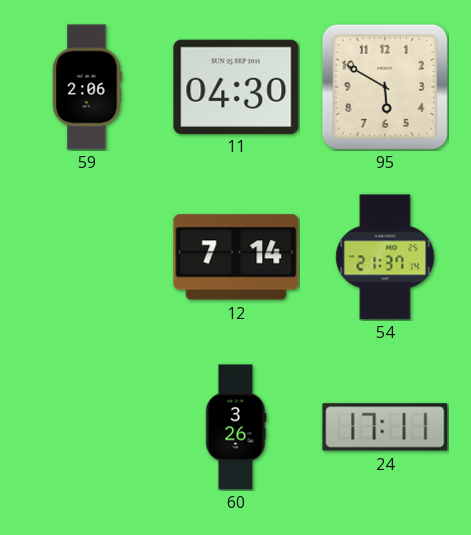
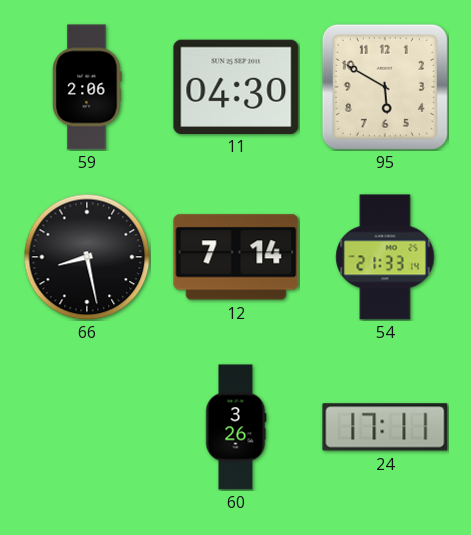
66: none -> 8:28 (87, 257)
54: 21:37 -> 21:33 (385, 257)
